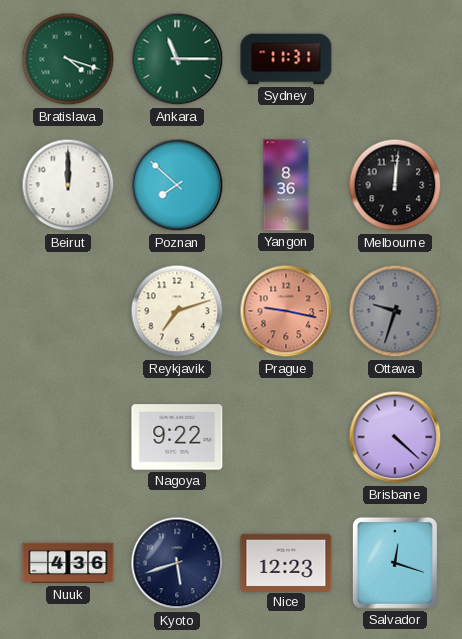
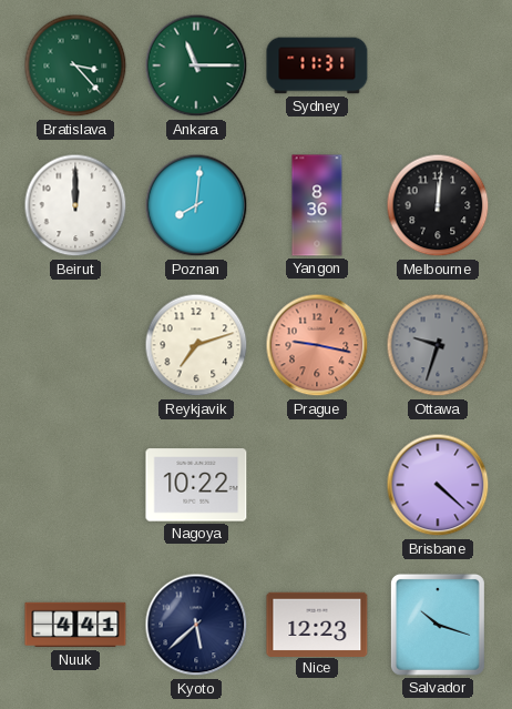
Bratislava: 4:18 -> 3:23 (75, 65)
Poznan: 7:52 -> 8:01 (196, 205)
Nagoya: 9:22 -> 10:22 (196, 485)
Nuuk: 4:36 -> 4:41 (75, 625)
Kyoto: 5:42 -> 5:38 (196, 625)
Salvador: 12:18 -> 10:18 (438, 625)
